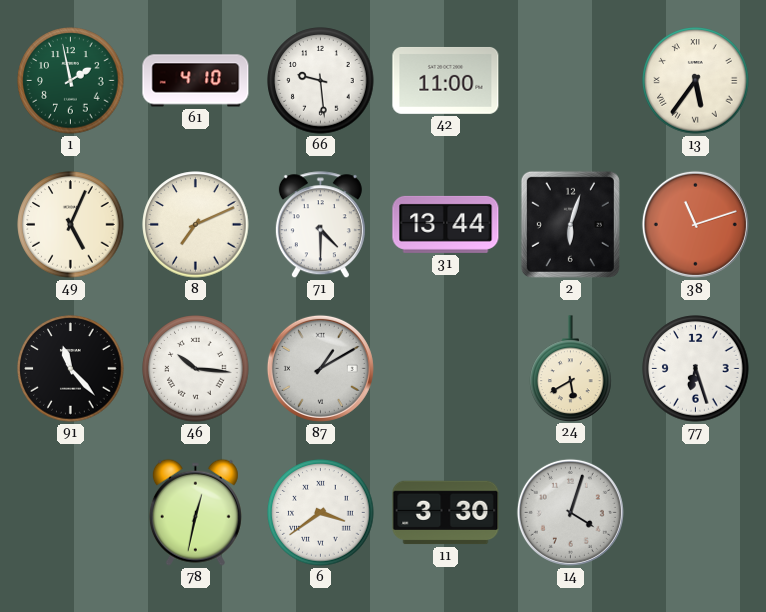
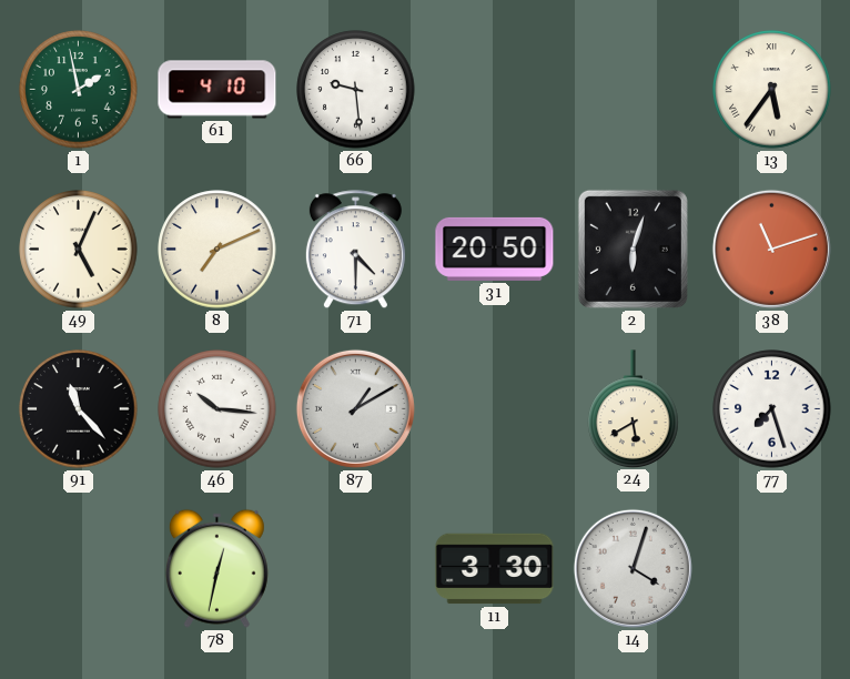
42: 11:00 -> none (446, 80)
31: 13:44 -> 20:50 (495, 249)
77: 6:27 -> 7:27 (772, 409)
6: 3:39 -> none (321, 513)
